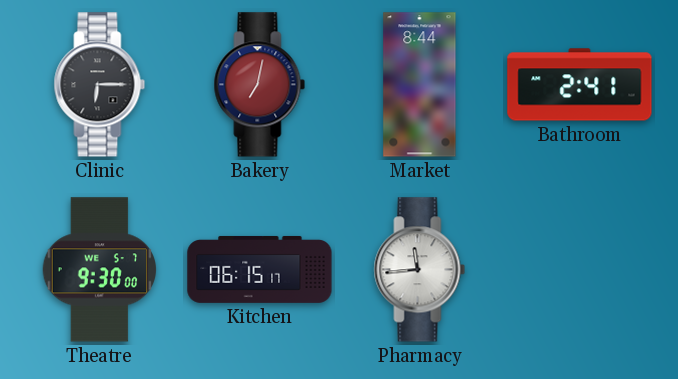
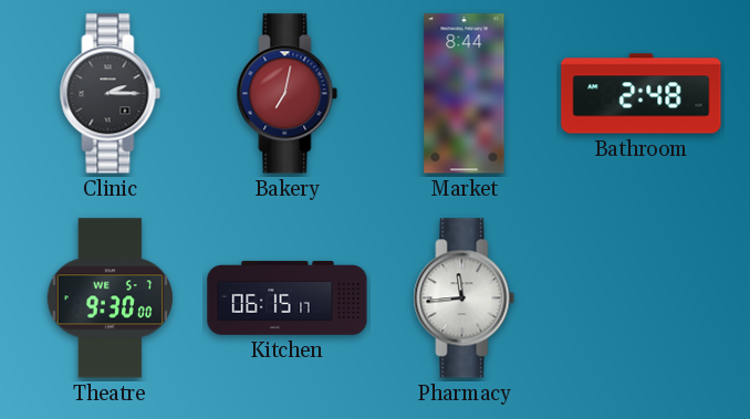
Clinic: 6:15 -> 2:15 (111, 94)
Bathroom: 2:41 -> 2:48 (642, 94)
